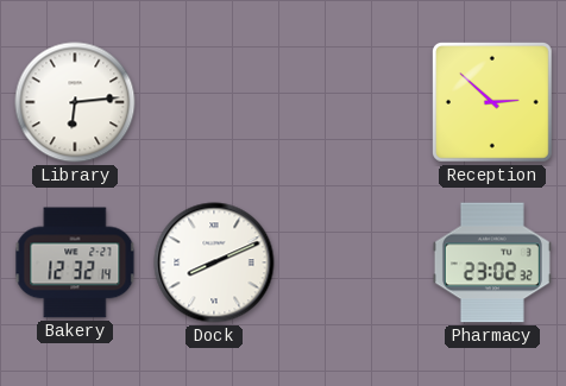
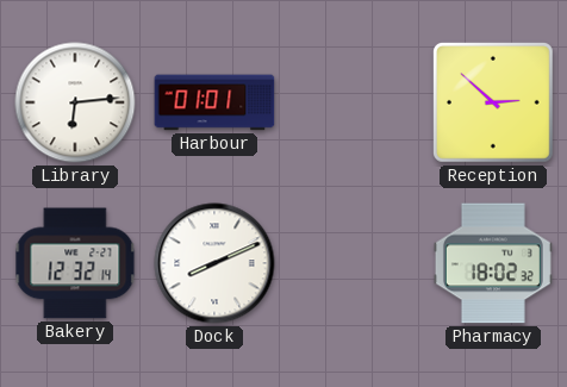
Harbour: none -> 01:01 (214, 102)
Pharmacy: 23:02 -> 18:02 (493, 263)
